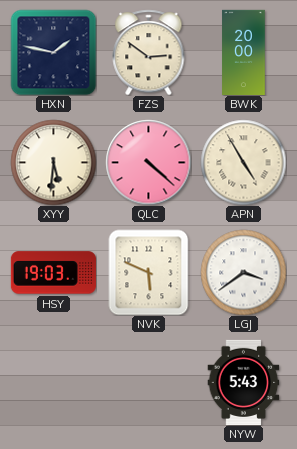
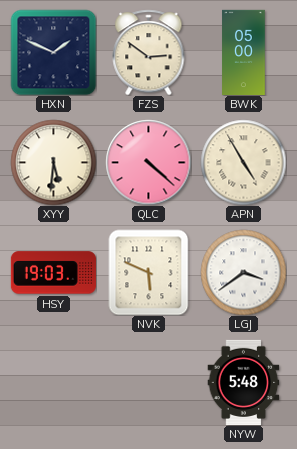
HXN: 1:47 -> 1:49 (53, 52)
BWK: 20:00 -> 05:00 (244, 52)
NYW: 5:43 -> 5:48 (244, 382)
